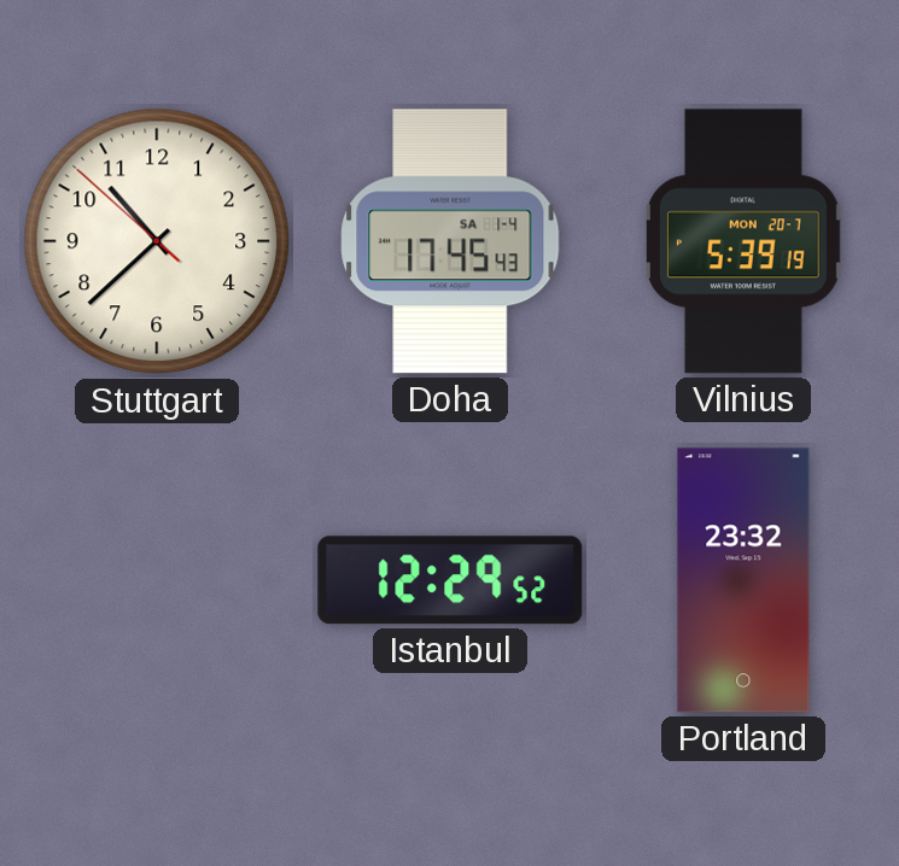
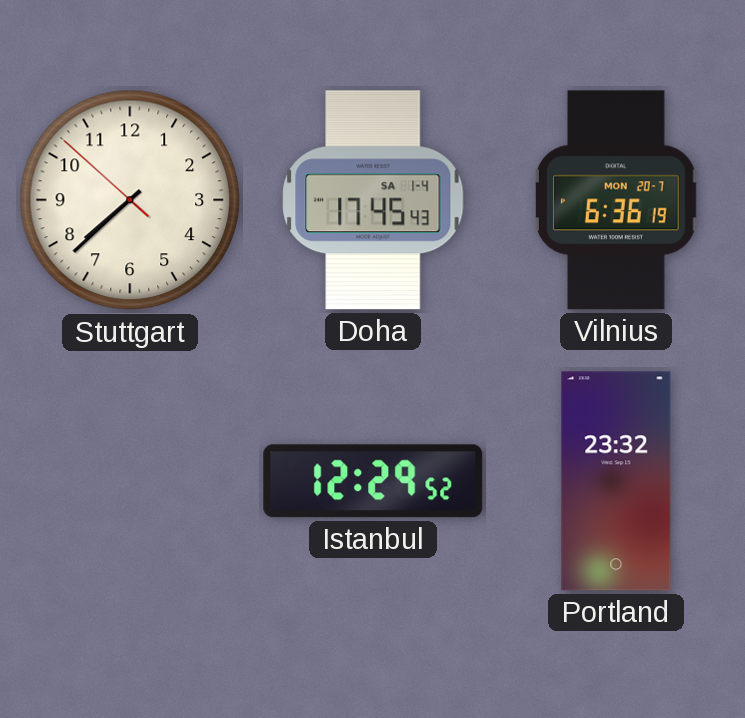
Stuttgart: 10:37 -> 7:37 (130, 200)
Vilnius: 5:39 -> 6:36 (617, 200)
